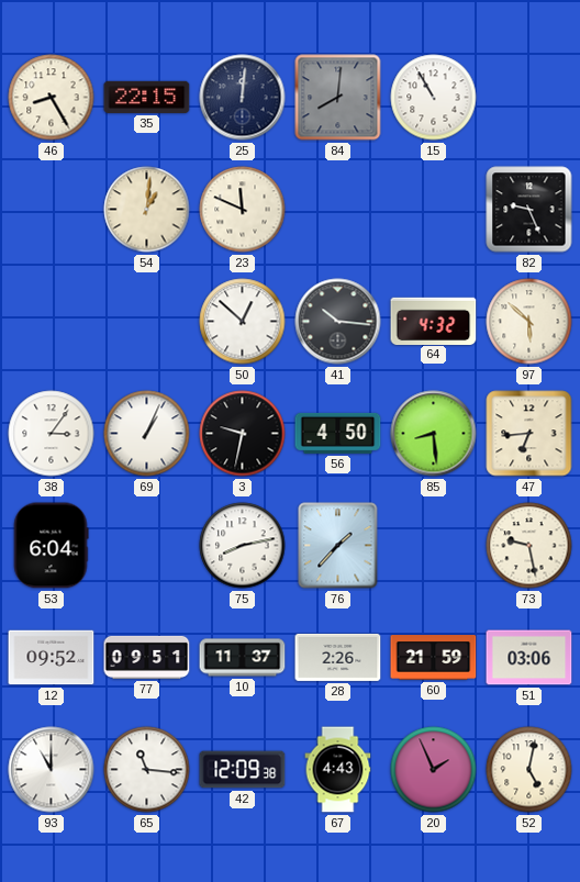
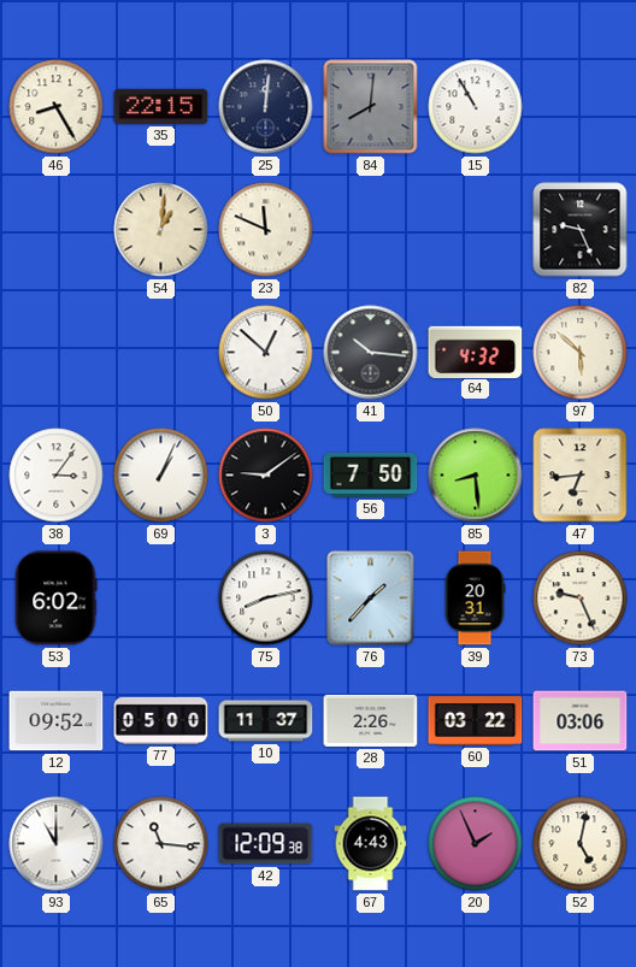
3: 9:32 -> 9:09 (266, 476)
56: 4:50 -> 7:50 (371, 474)
53: 6:04 -> 6:02 (55, 599)
39: none -> 20:31 (475, 599)
73: 9:28 -> 9:26 (581, 599)
77: 09:51 -> 05:00 (161, 720)
60: 21:59 -> 03:22 (476, 721)
